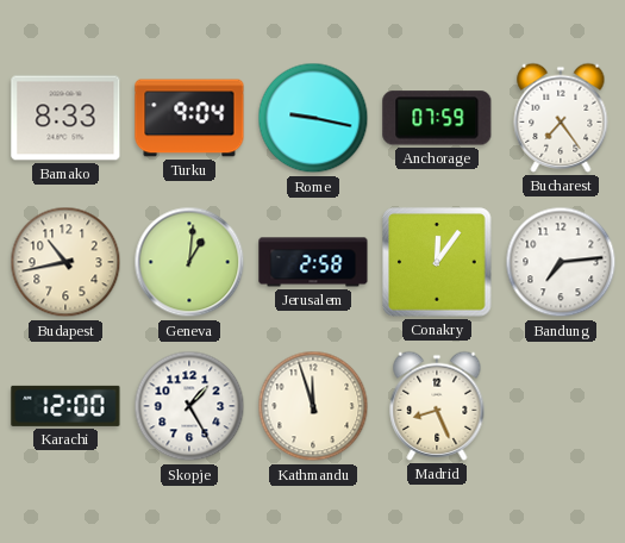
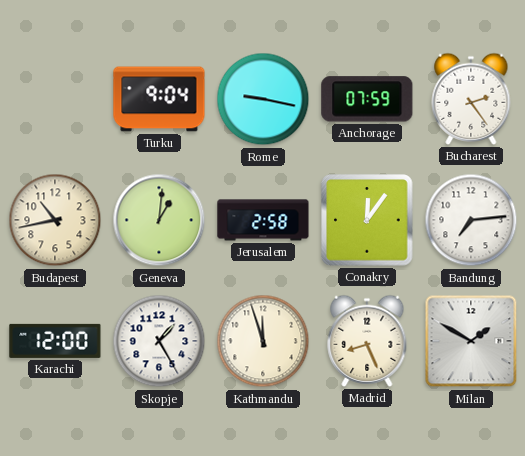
Bamako: 8:33 -> none (65, 118)
Bucharest: 7:24 -> 2:24 (471, 99)
Milan: none -> 1:50 (471, 341)
